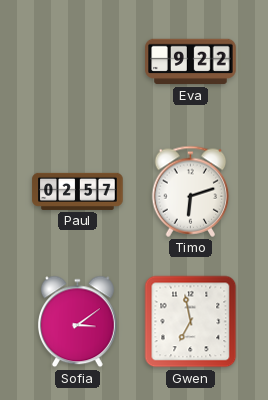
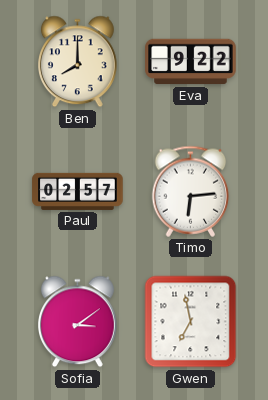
Ben: none -> 8:00 (77, 62)
Timo: 6:12 -> 6:14 (191, 191)
